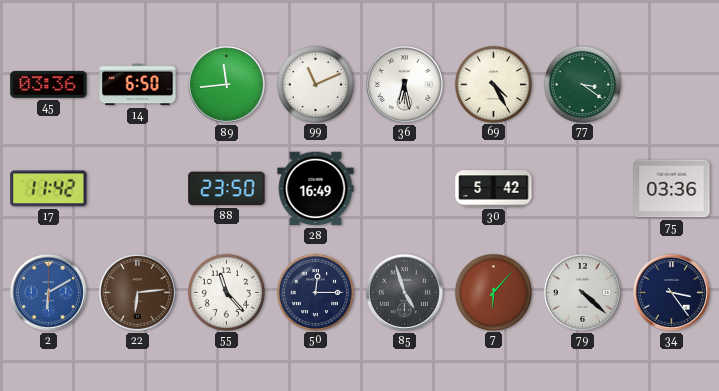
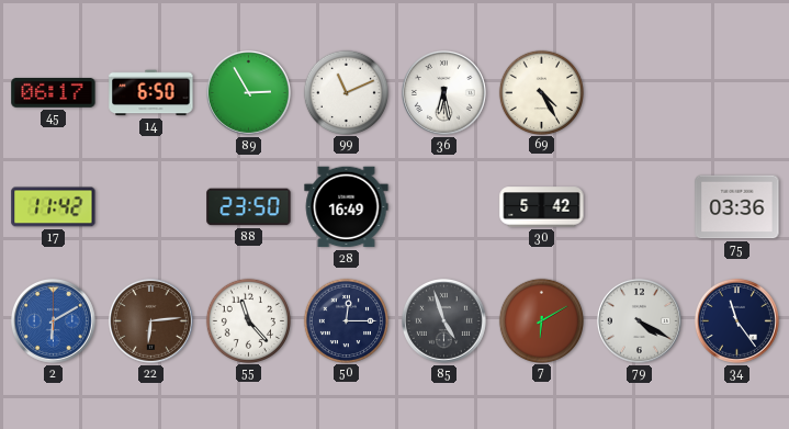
45: 03:36 -> 06:17 (54, 93)
89: 11:44 -> 2:55 (248, 92)
77: 3:21 -> none (582, 84)
7: 6:07 -> 6:10 (541, 320)
79: 4:22 -> 4:20 (639, 320)
34: 3:24 -> 11:24 (736, 320)
